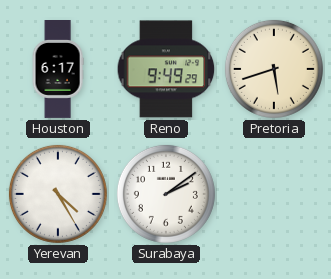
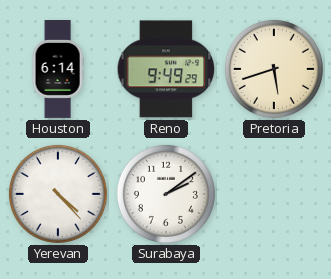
Houston: 6:17 -> 6:14 (58, 70)
Yerevan: 4:25 -> 4:23 (58, 194)
